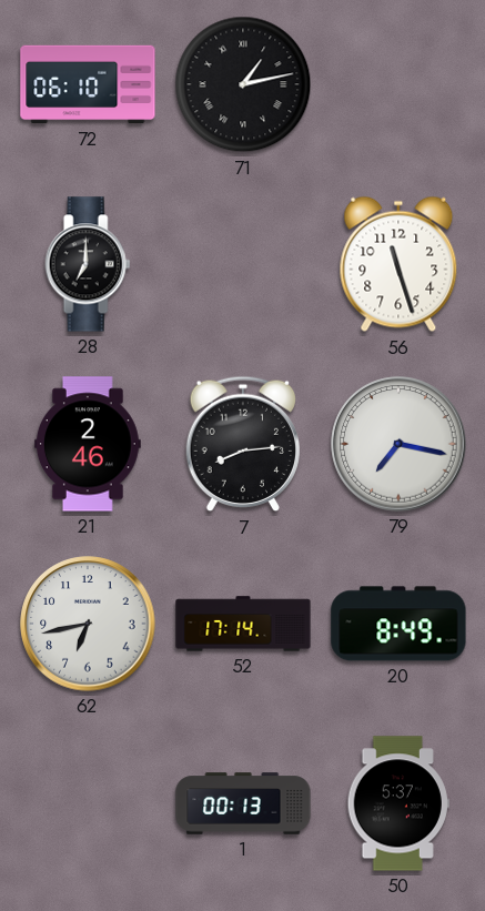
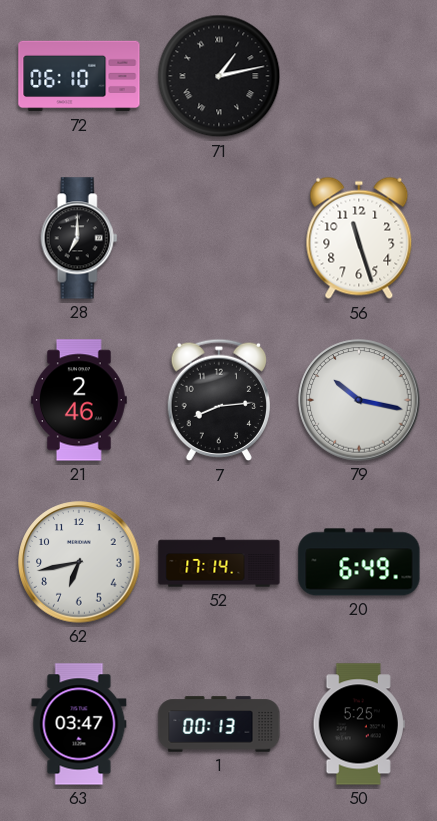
79: 7:17 -> 10:17 (359, 400)
20: 8:49 -> 6:49 (359, 562)
63: none -> 03:47 (79, 724)
50: 5:37 -> 5:25 (359, 724)
